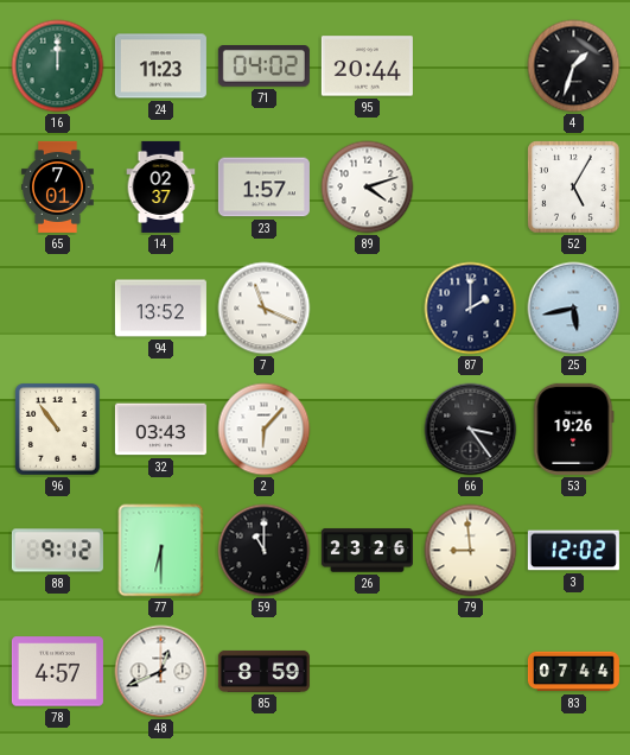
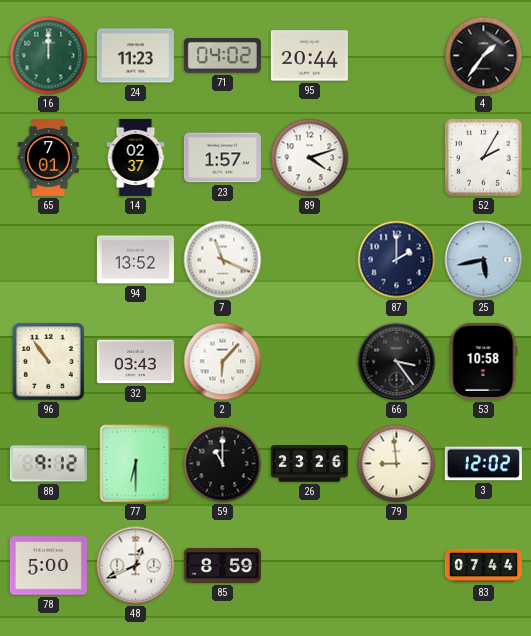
4: 1:33 -> 1:36 (484, 56)
52: 5:05 -> 2:05 (484, 158)
53: 19:26 -> 10:58 (484, 361)
78: 4:57 -> 5:00 (48, 566)
